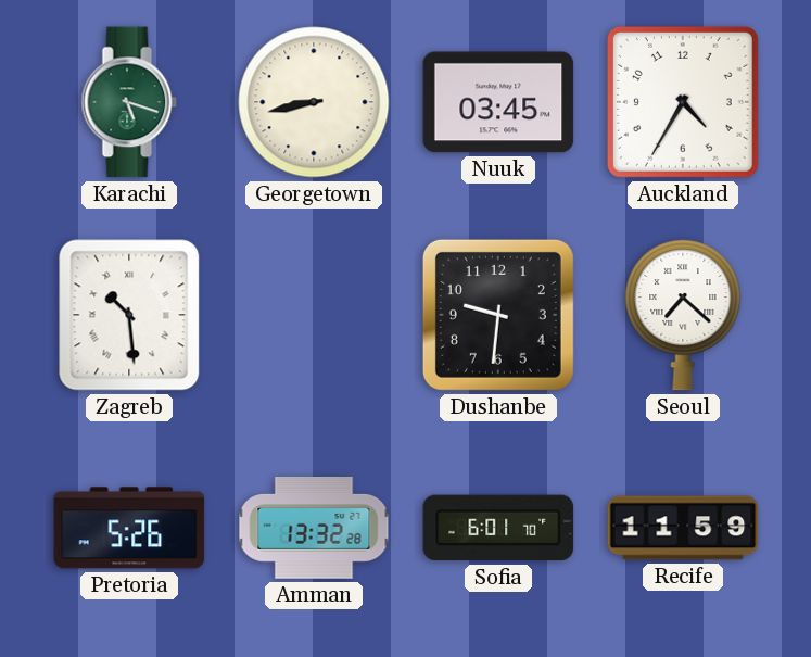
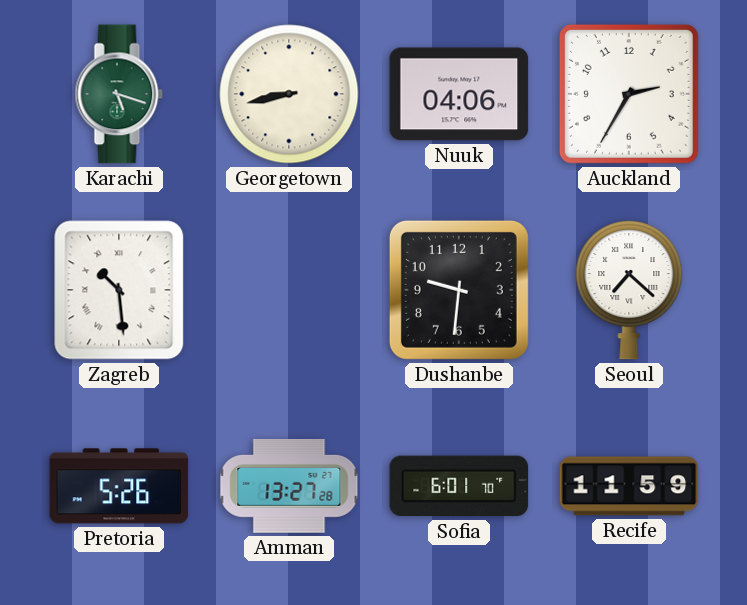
Nuuk: 03:45 -> 04:06 (459, 94)
Auckland: 4:35 -> 2:35 (629, 94)
Amman: 13:32 -> 13:27 (289, 486)
